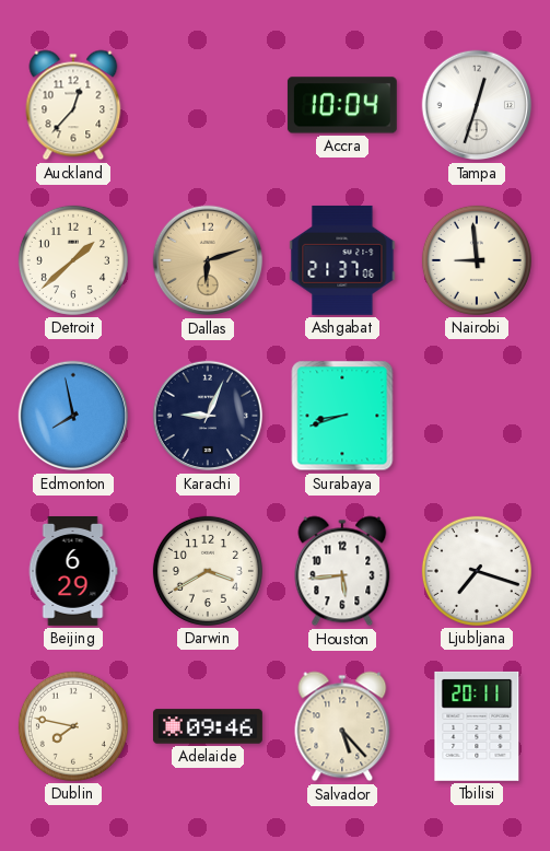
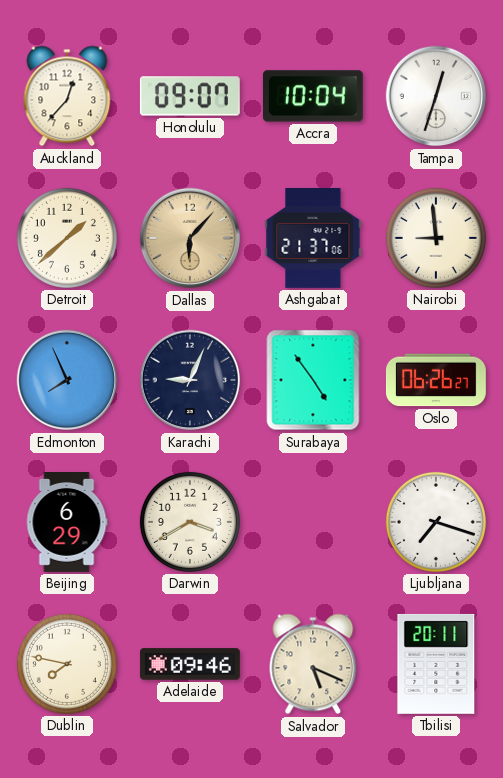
Honolulu: none -> 09:07 (190, 96)
Dallas: 6:12 -> 6:07 (190, 238)
Edmonton: 7:58 -> 7:56 (67, 380)
Surabaya: 8:42 -> 4:54 (313, 380)
Oslo: none -> 06:26 (436, 380)
Houston: 5:44 -> none (342, 571)
Salvador: 5:23 -> 5:19 (313, 664)
